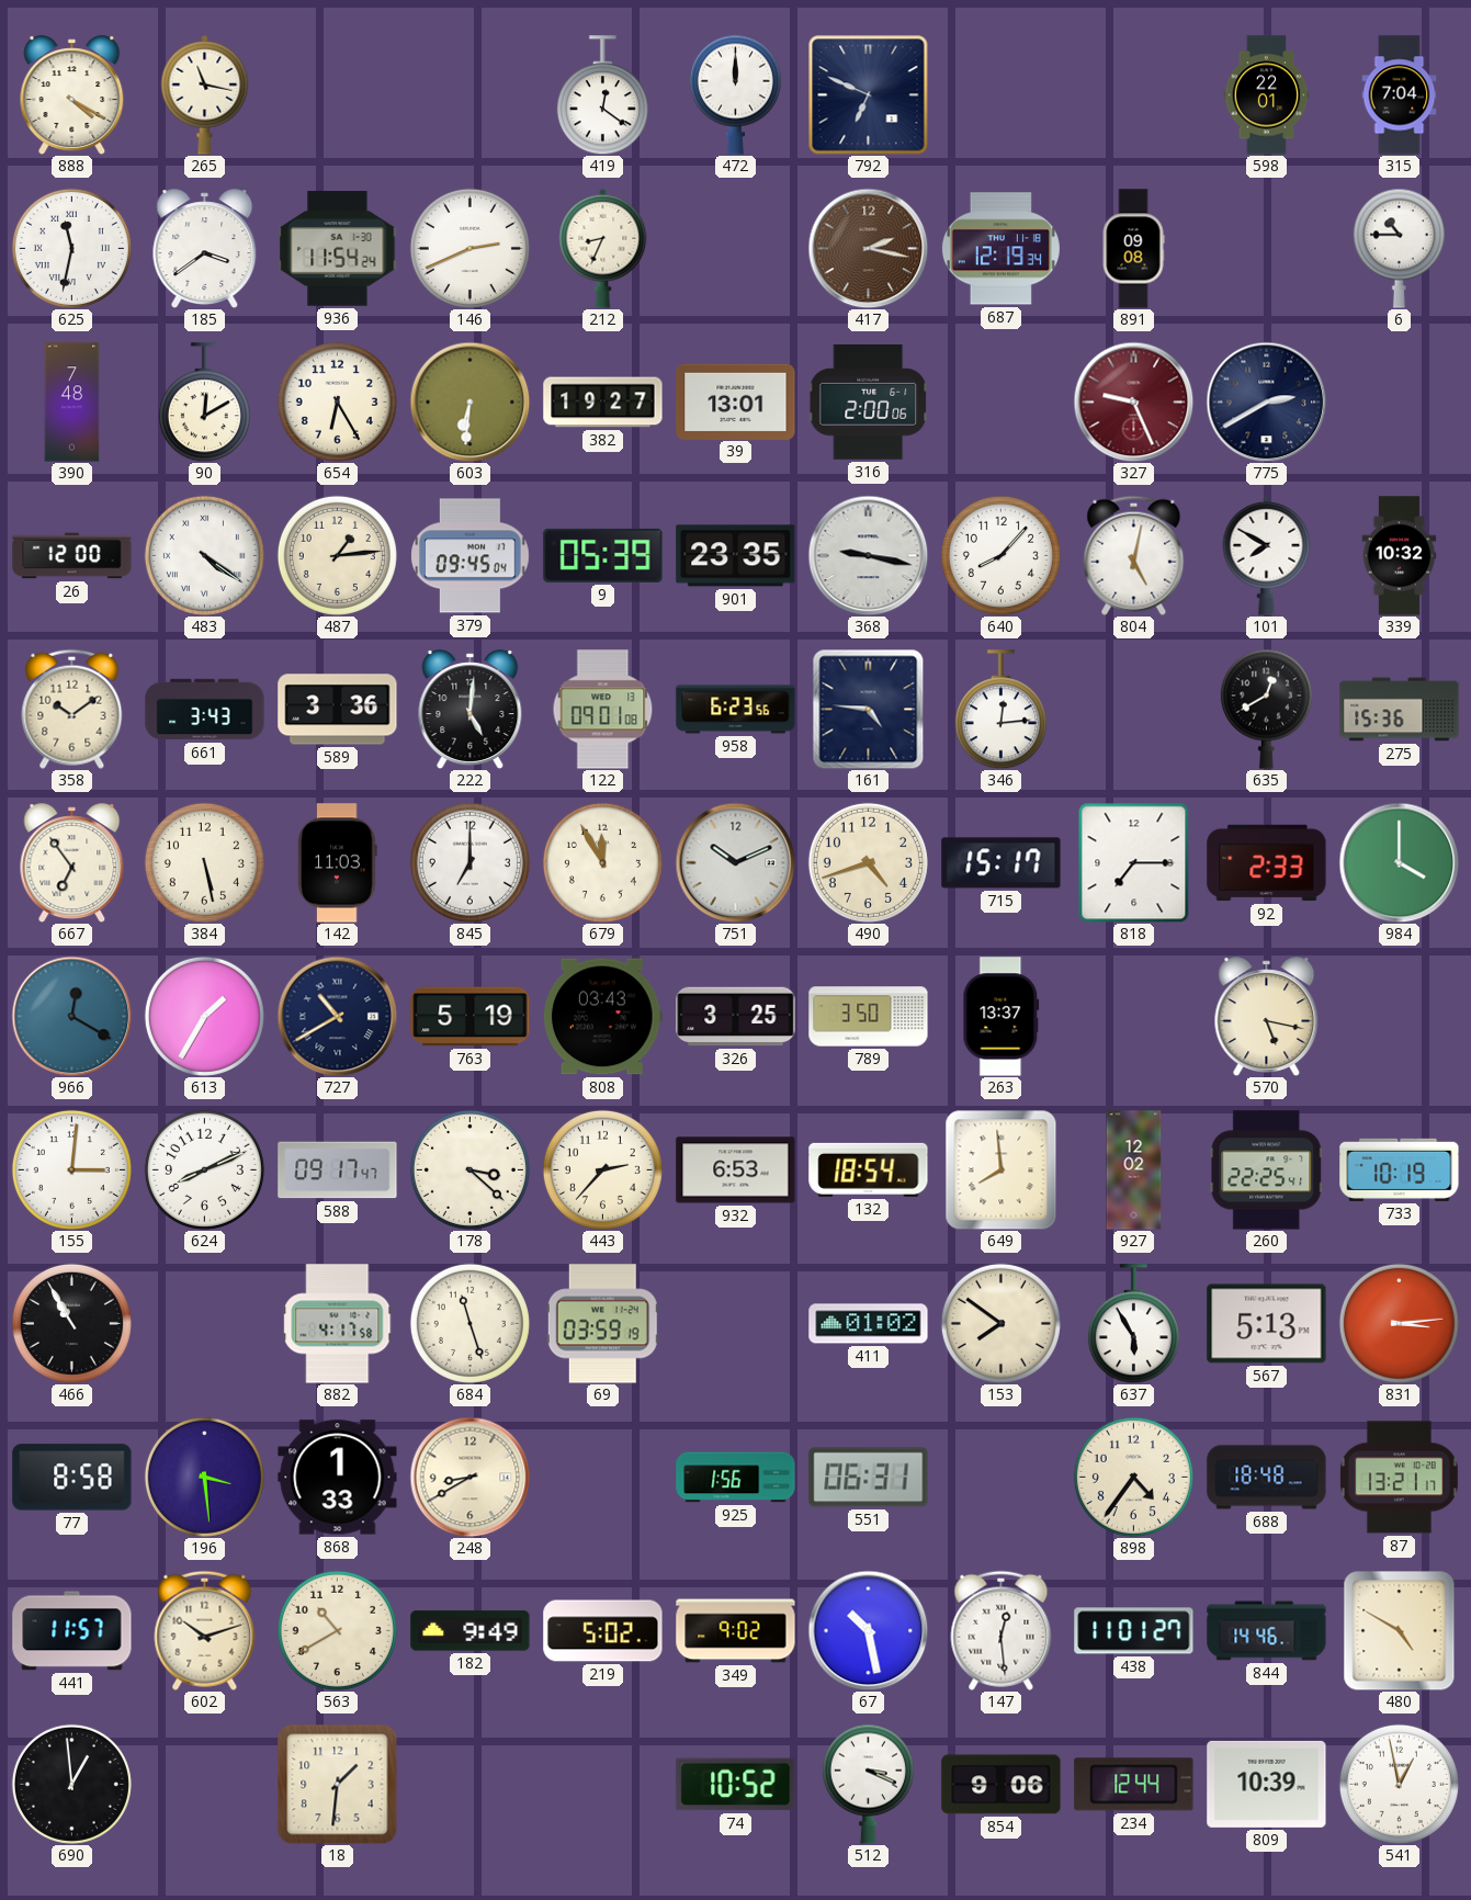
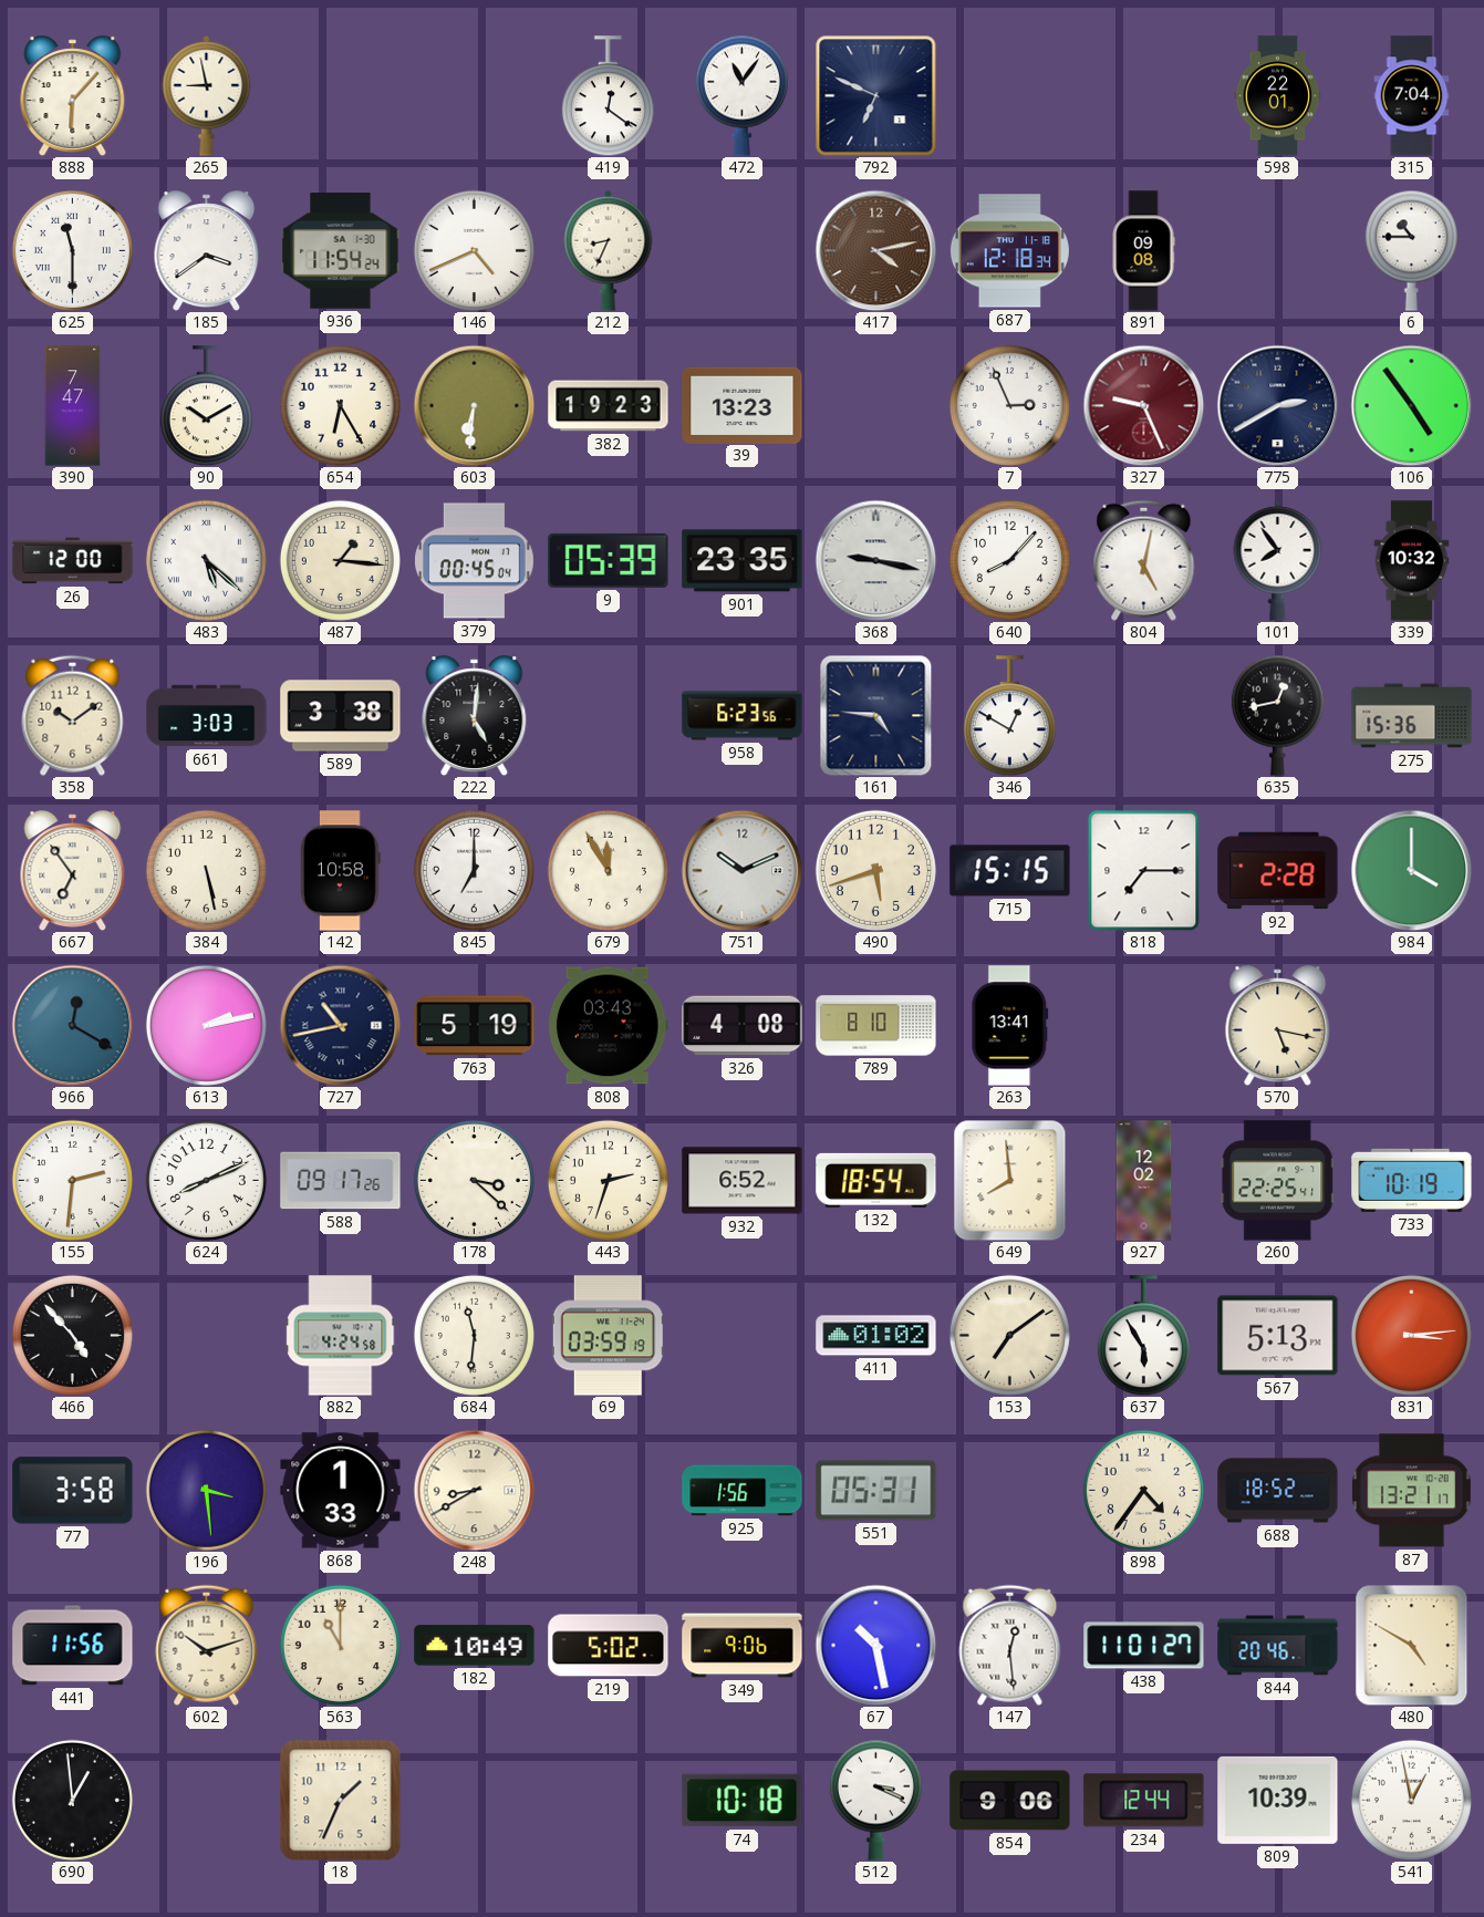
888: 4:20 -> 6:07 (73, 95)
265: 11:17 -> 8:58 (207, 95)
472: 12:00 -> 11:06 (741, 95)
625: 11:32 -> 11:30 (72, 250)
146: 2:41 -> 4:41 (474, 250)
417: 2:17 -> 4:13 (875, 250)
687: 12:19 -> 12:18 (1009, 251)
390: 7:48 -> 7:47 (73, 406)
90: 12:10 -> 10:10 (206, 406)
382: 19:27 -> 19:23 (609, 406)
39: 13:01 -> 13:23 (743, 405)
316: 2:00 -> none (868, 402)
7: none -> 2:56 (1009, 405)
106: none -> 4:54 (1411, 405)
483: 4:21 -> 5:22 (206, 560)
487: 1:14 -> 1:16 (340, 560)
379: 09:45 -> 00:45 (475, 561)
101: 7:50 -> 7:54 (1278, 560)
661: 3:43 -> 3:03 (207, 716)
589: 3:36 -> 3:38 (341, 716)
122: 09:01 -> none (603, 710)
346: 12:14 -> 12:50 (1009, 716)
635: 12:40 -> 12:43 (1277, 715)
142: 11:03 -> 10:58 (341, 871)
490: 4:42 -> 5:42 (875, 870)
715: 15:17 -> 15:15 (1010, 871)
92: 2:33 -> 2:28 (1278, 871)
613: 1:35 -> 2:13 (206, 1025)
727: 10:40 -> 10:43 (340, 1025)
326: 3:25 -> 4:08 (743, 1026)
789: 3:50 -> 8:10 (876, 1026)
263: 13:37 -> 13:41 (1010, 1026)
155: 3:01 -> 2:31 (72, 1180)
588: 09:17:47 -> 09:17:26 (341, 1181)
443: 2:37 -> 2:33 (608, 1180)
932: 6:53 -> 6:52 (743, 1181)
466: 10:55 -> 4:53 (72, 1335)
882: 4:17 -> 4:24 (341, 1336)
684: 11:27 -> 11:31 (474, 1335)
153: 7:51 -> 7:09 (1009, 1335)
77: 8:58 -> 3:58 (73, 1491)
551: 06:31 -> 05:31 (876, 1491)
688: 18:48 -> 18:52 (1278, 1491)
441: 11:57 -> 11:56 (73, 1646)
563: 10:40 -> 11:00 (340, 1645)
182: 9:49 -> 10:49 (475, 1646)
349: 9:02 -> 9:06 (743, 1646)
844: 14:46 -> 20:46 (1278, 1646)
18: 1:31 -> 1:34 (340, 1800)
74: 10:52 -> 10:18 (743, 1801)
